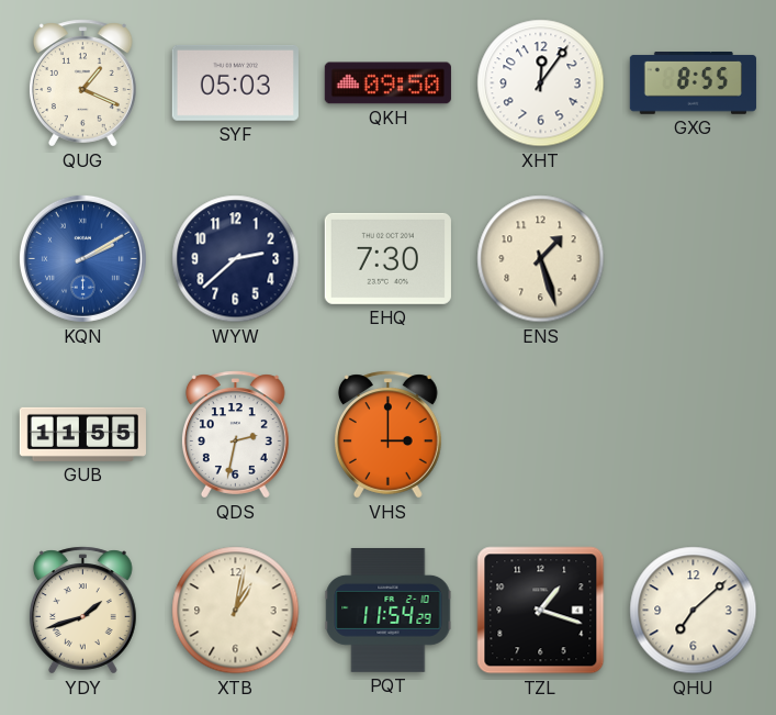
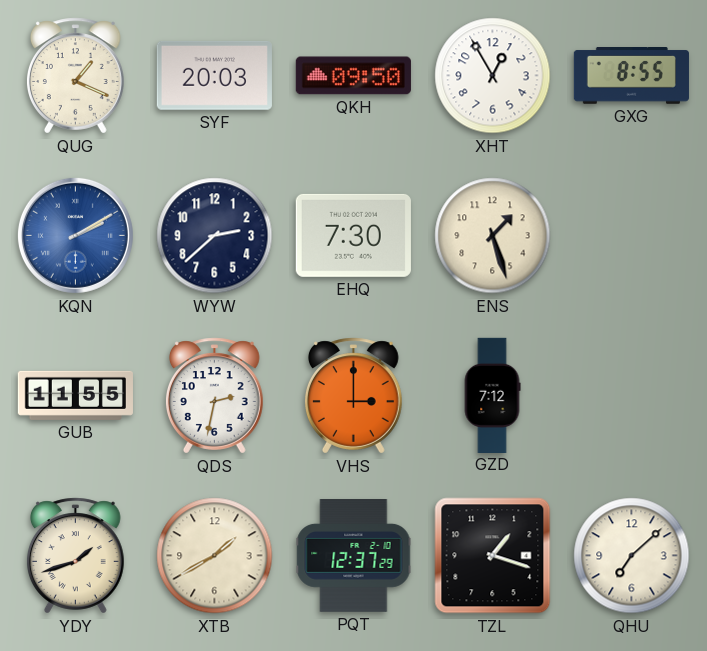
SYF: 05:03 -> 20:03 (214, 75)
XHT: 12:06 -> 12:55 (493, 76)
GZD: none -> 7:12 (492, 395)
XTB: 1:02 -> 1:40 (215, 556)
PQT: 11:54 -> 12:37 (354, 556)
